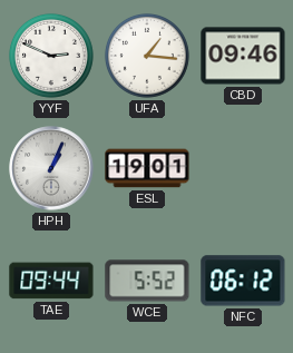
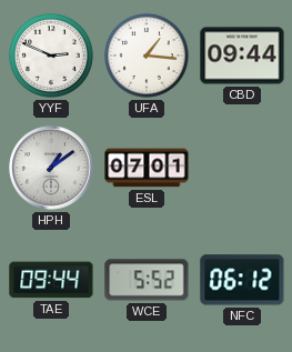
CBD: 09:46 -> 09:44 (242, 56)
HPH: 1:04 -> 1:09 (51, 168)
ESL: 19:01 -> 07:01 (147, 168)
